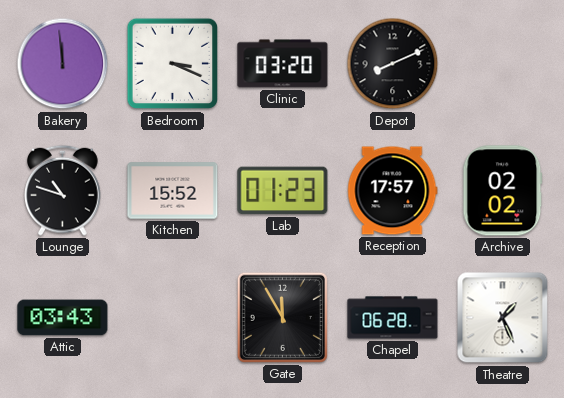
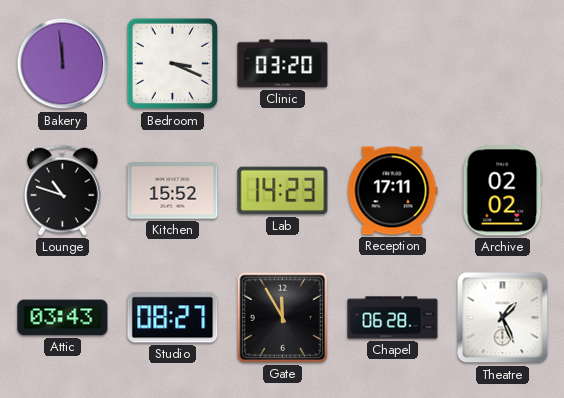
Depot: 8:11 -> none (393, 64)
Lab: 01:23 -> 14:23 (283, 191)
Reception: 17:57 -> 17:11 (393, 191)
Studio: none -> 08:27 (173, 318)
